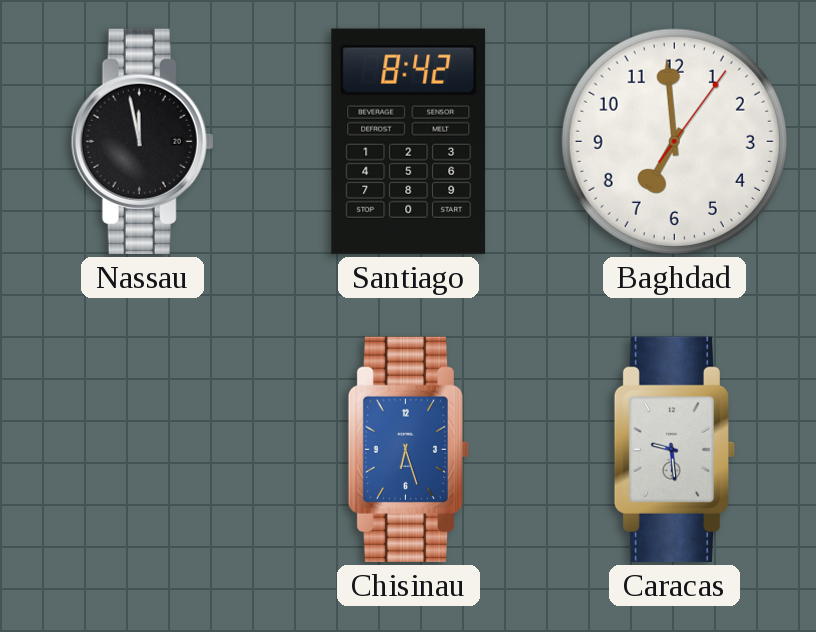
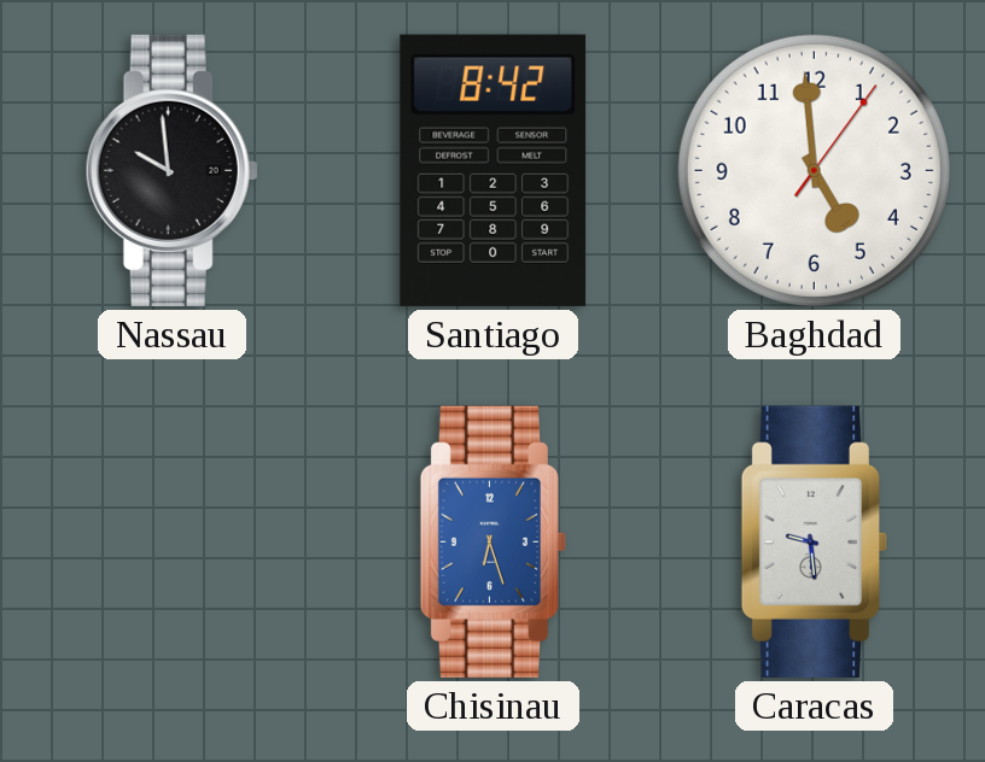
Nassau: 11:58 -> 9:59 (171, 170)
Baghdad: 6:59 -> 4:59 (814, 170)
